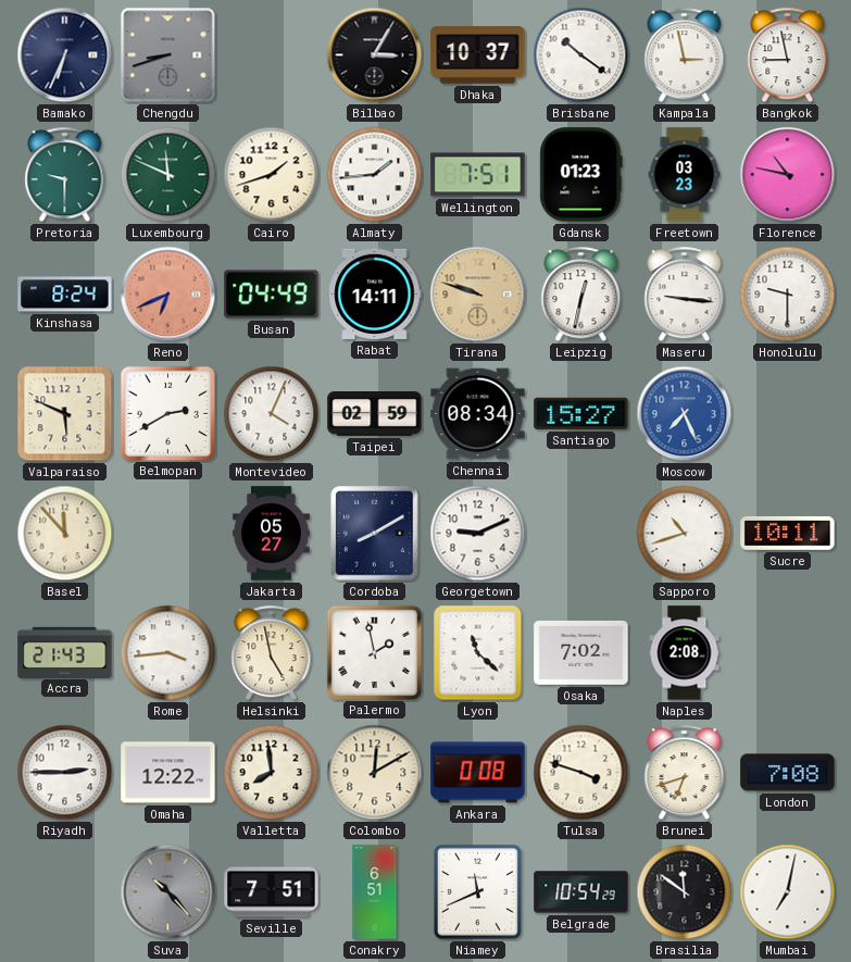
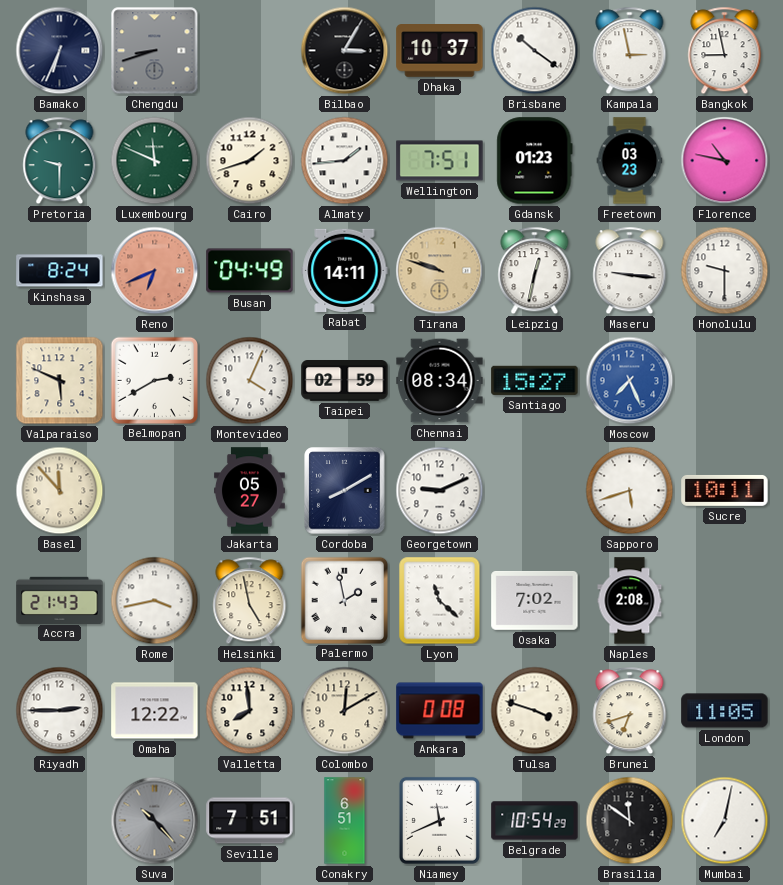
Sapporo: 10:42 -> 5:42 (630, 491)
Rome: 3:44 -> 3:43 (155, 601)
London: 7:08 -> 11:05 (725, 711)
